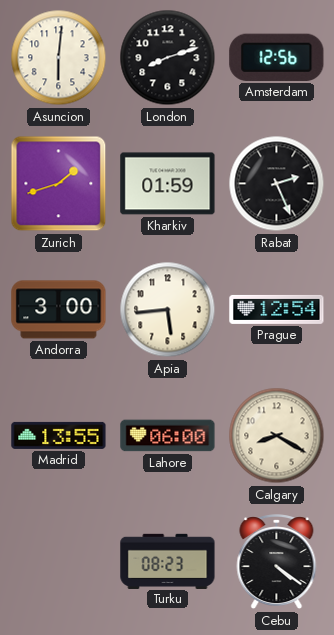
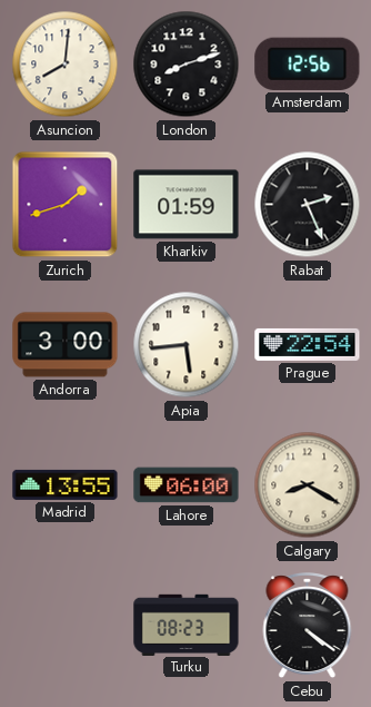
Asuncion: 6:01 -> 8:01 (66, 65)
Prague: 12:54 -> 22:54 (308, 344)
